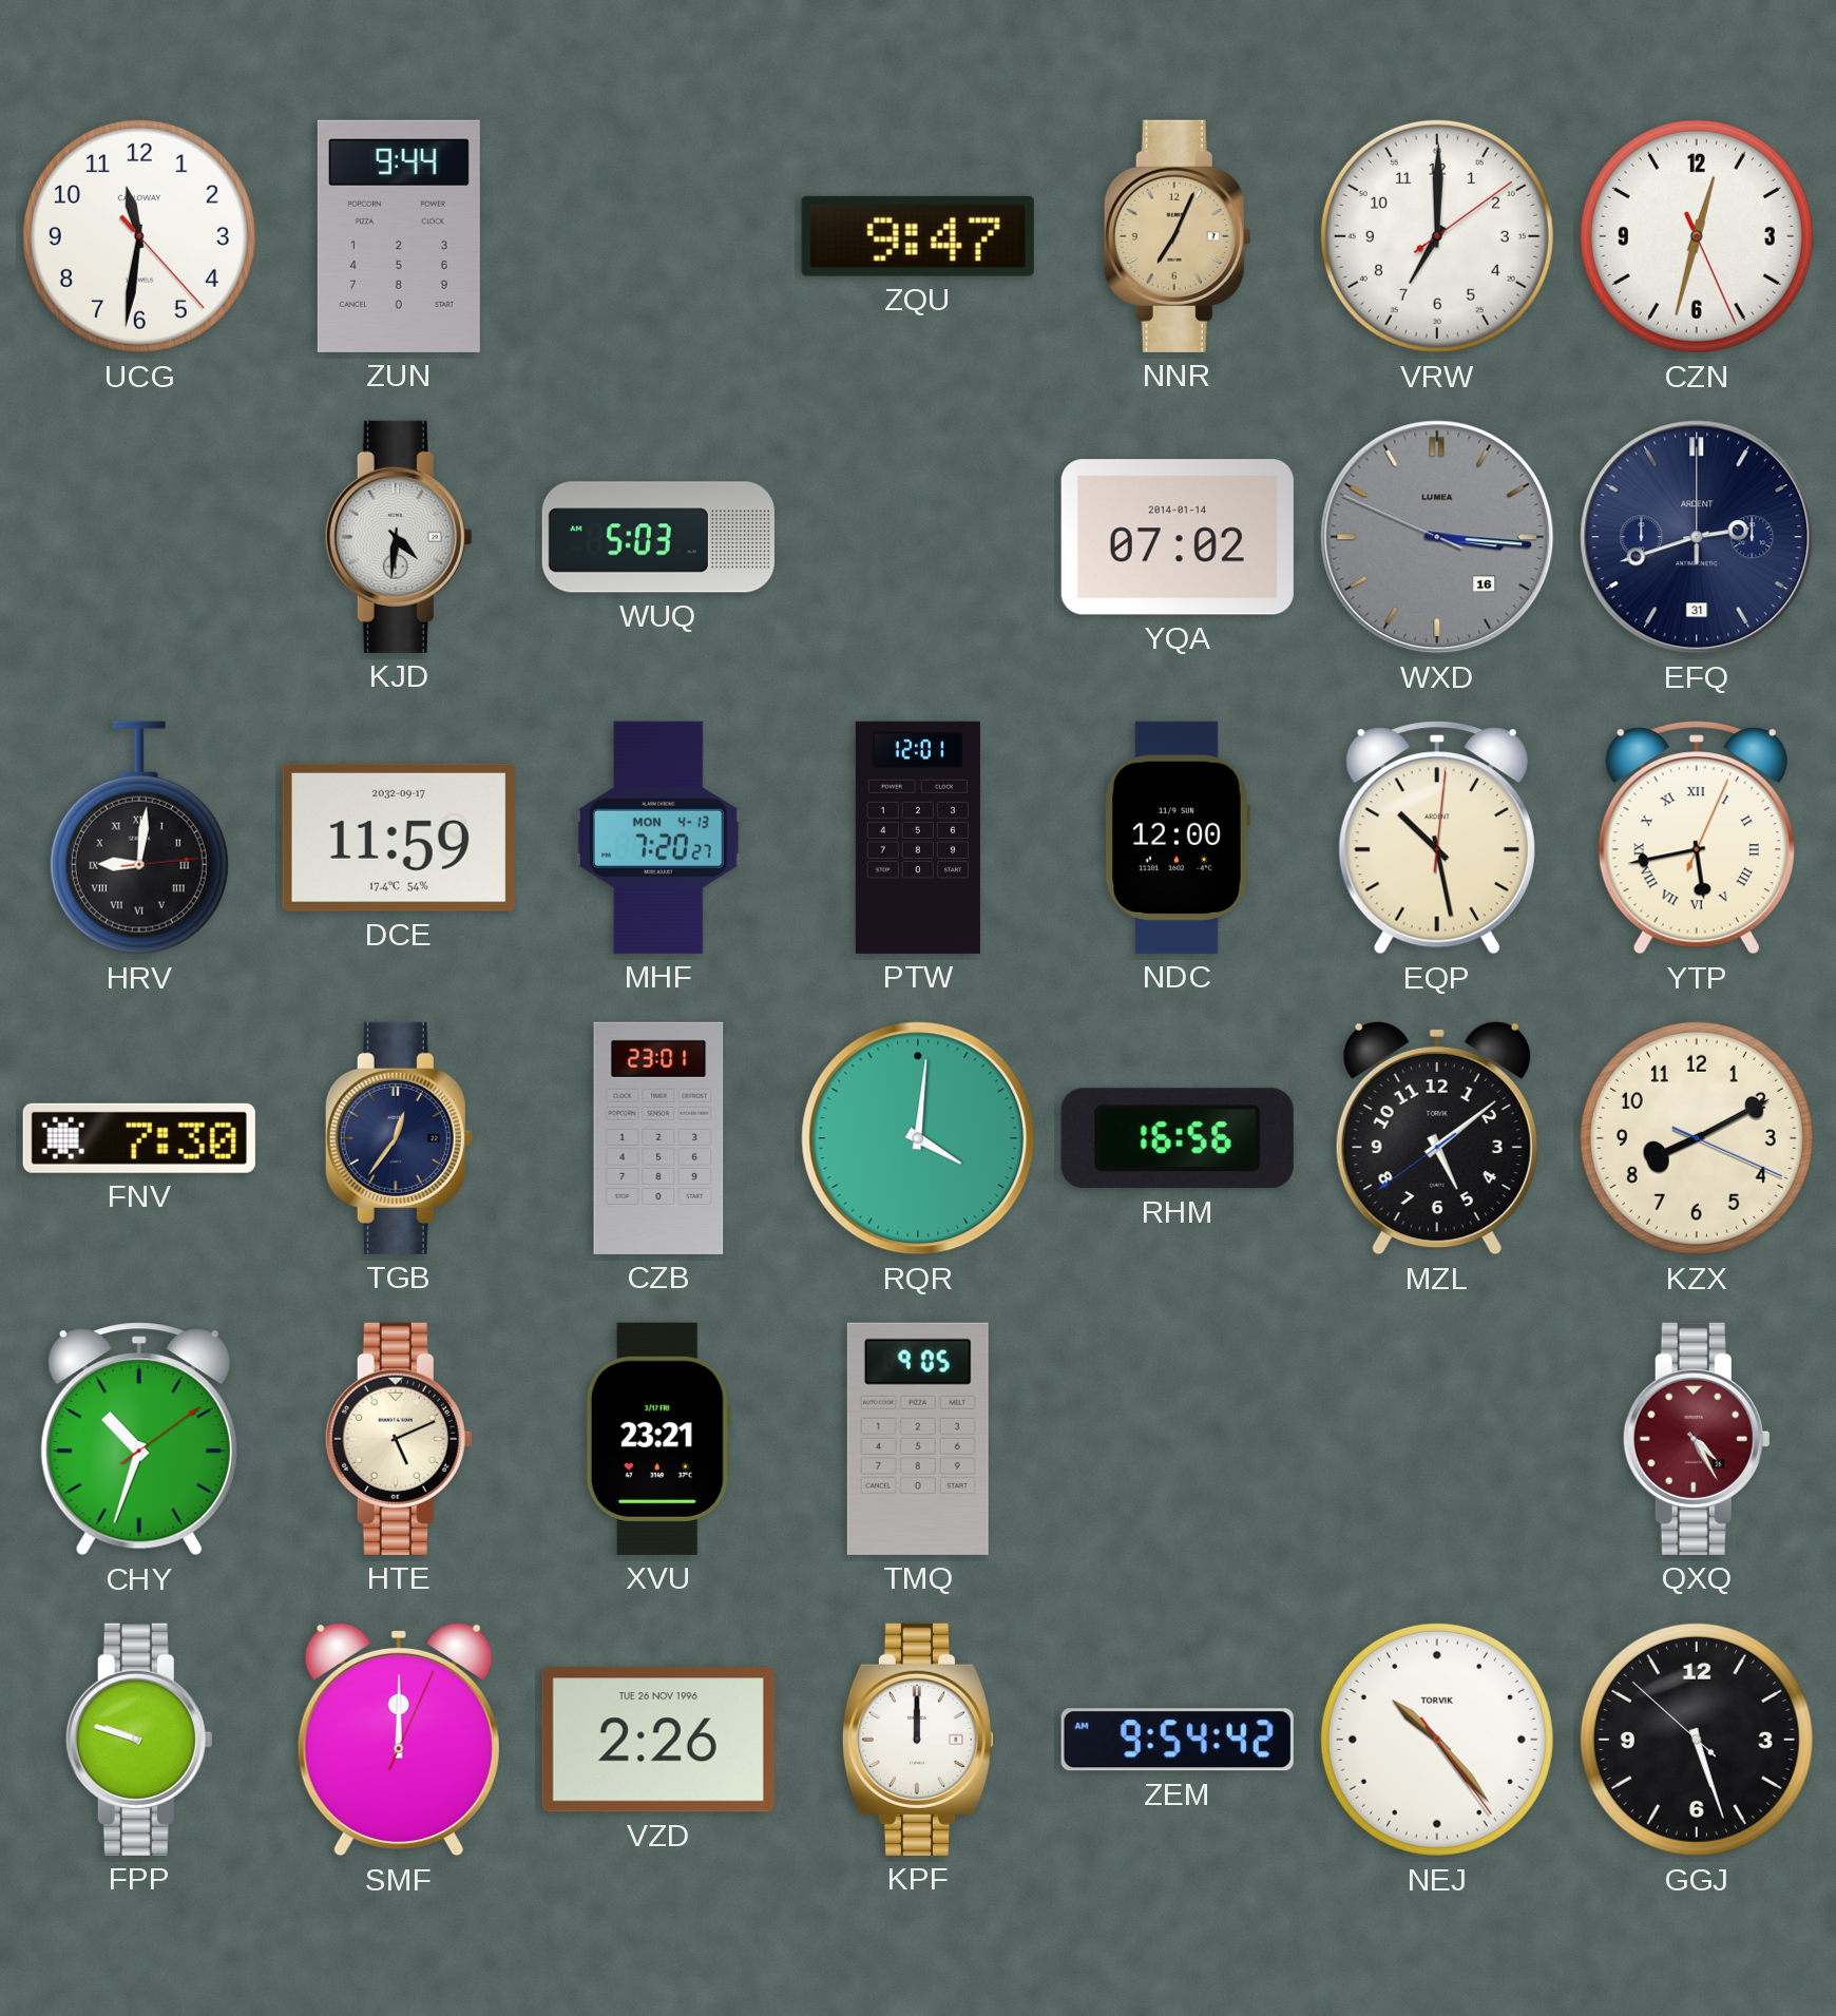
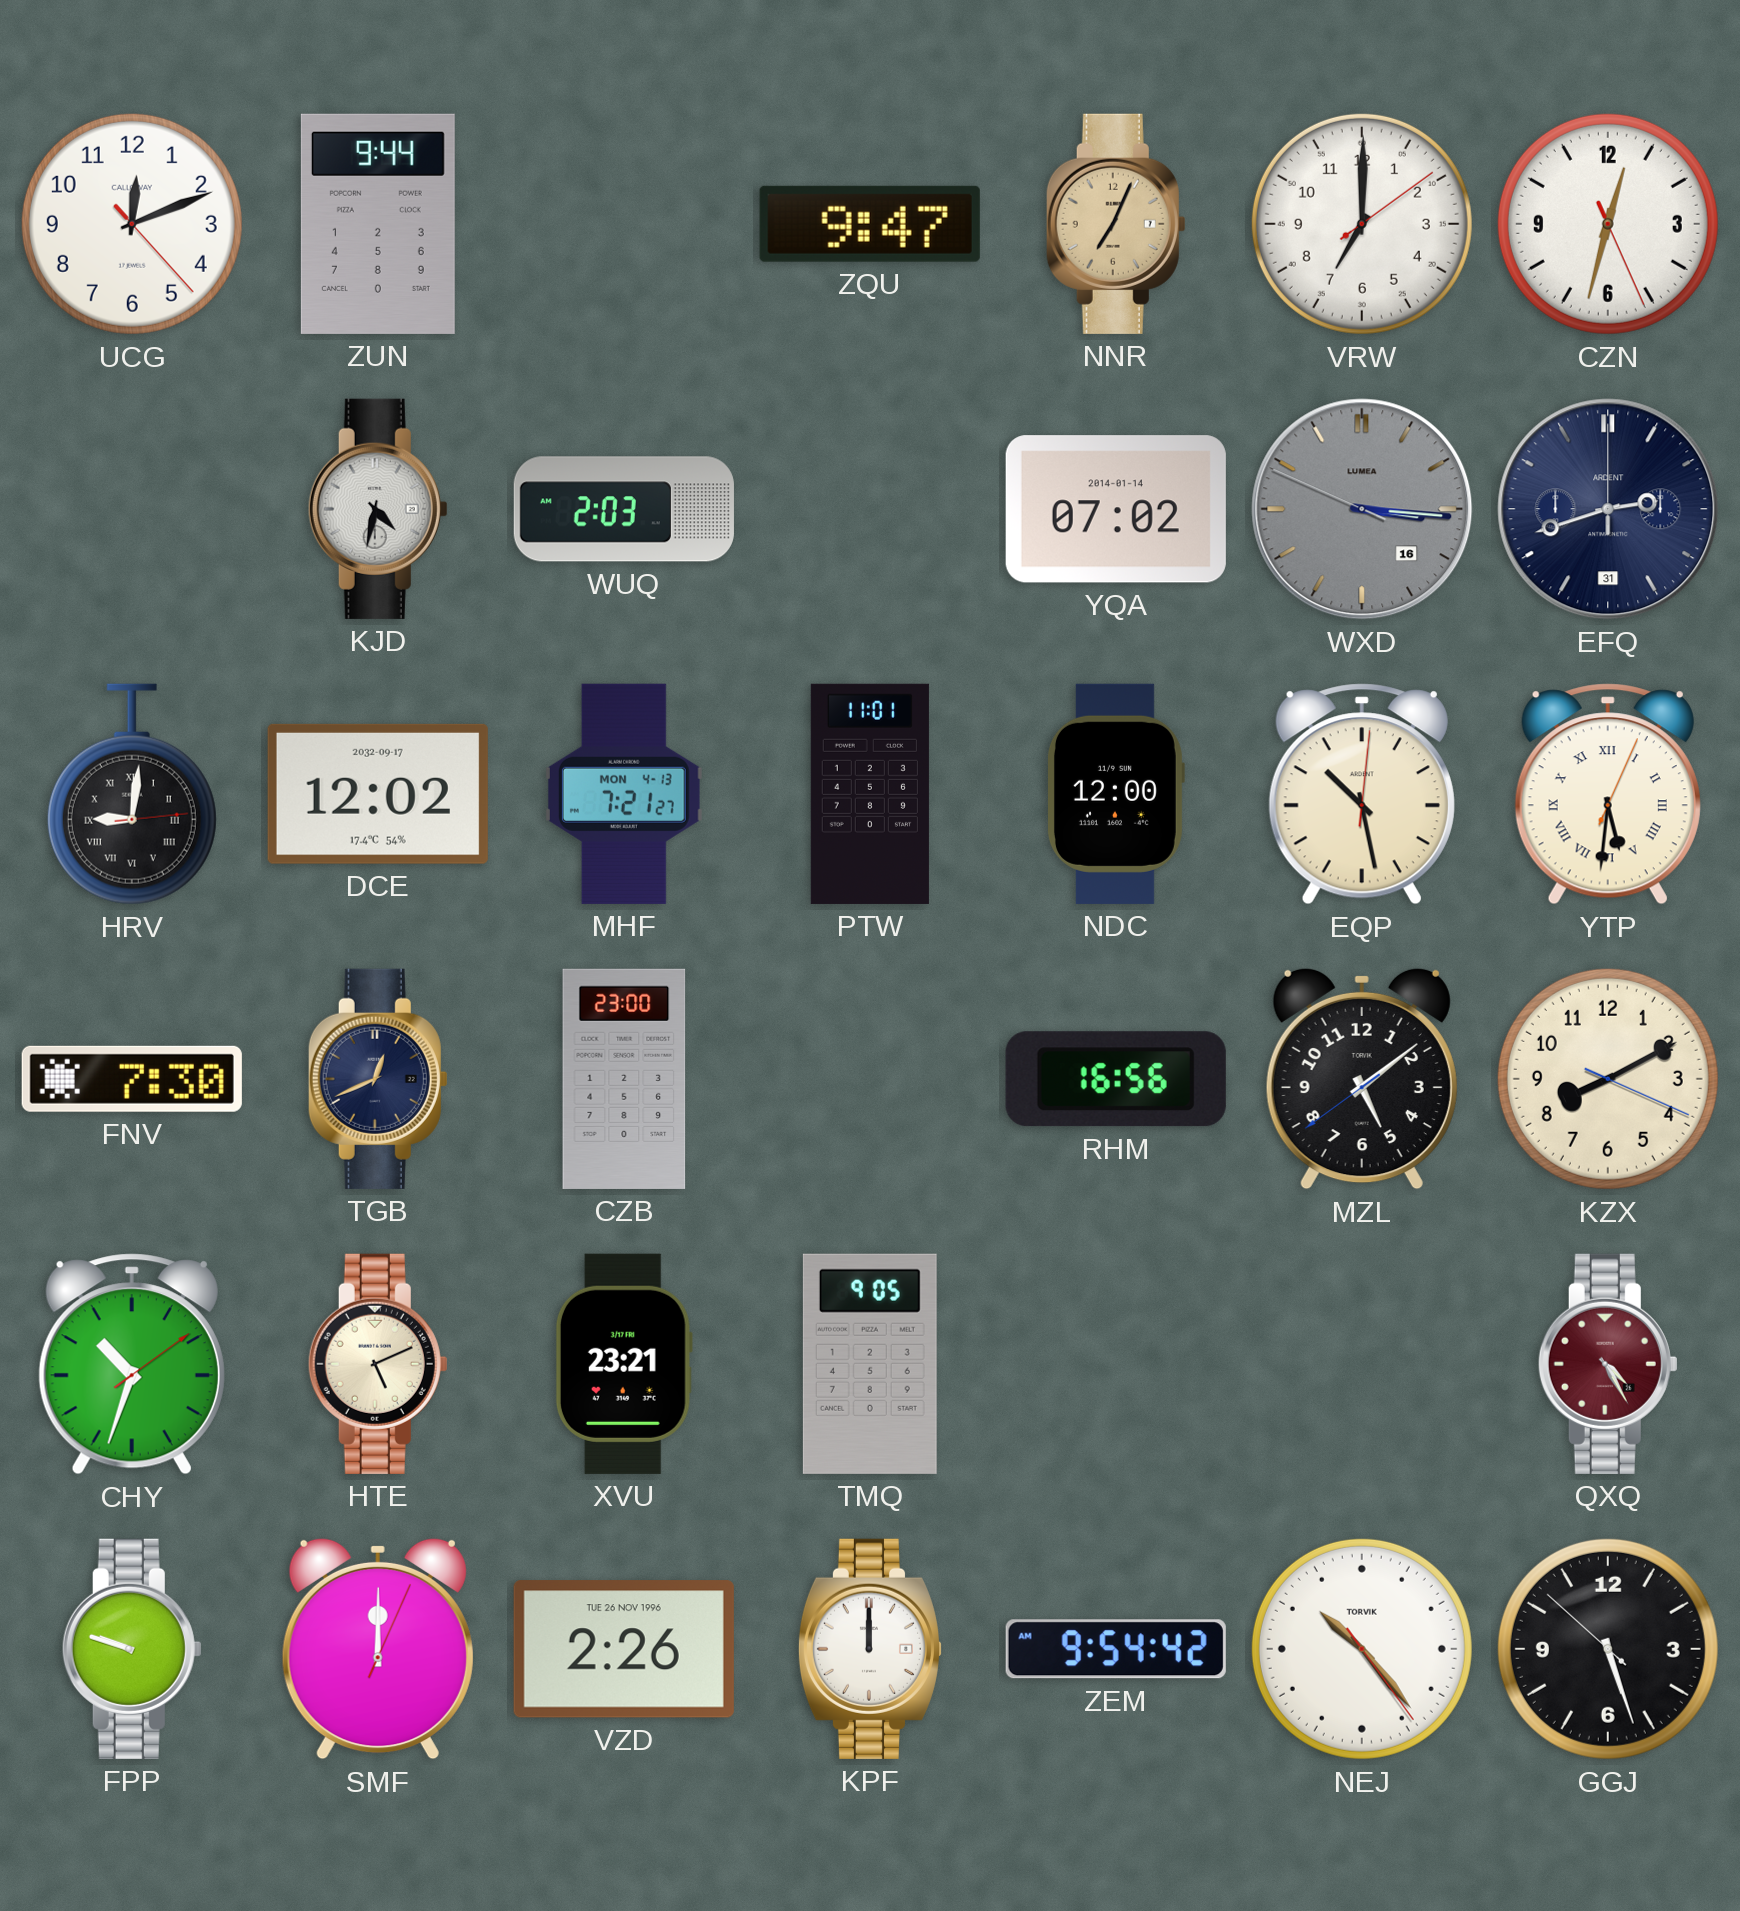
UCG: 11:31 -> 12:11 (132, 224)
KJD: 4:31 -> 4:32 (378, 509)
WUQ: 5:03 -> 2:03 (624, 509)
DCE: 11:59 -> 12:02 (378, 794)
MHF: 7:20 -> 7:21 (624, 794)
PTW: 12:01 -> 11:01 (870, 794)
YTP: 5:43 -> 5:31 (1608, 794)
TGB: 12:36 -> 12:41 (378, 1079)
CZB: 23:01 -> 23:00 (624, 1079)
RQR: 4:01 -> none (918, 1138)
